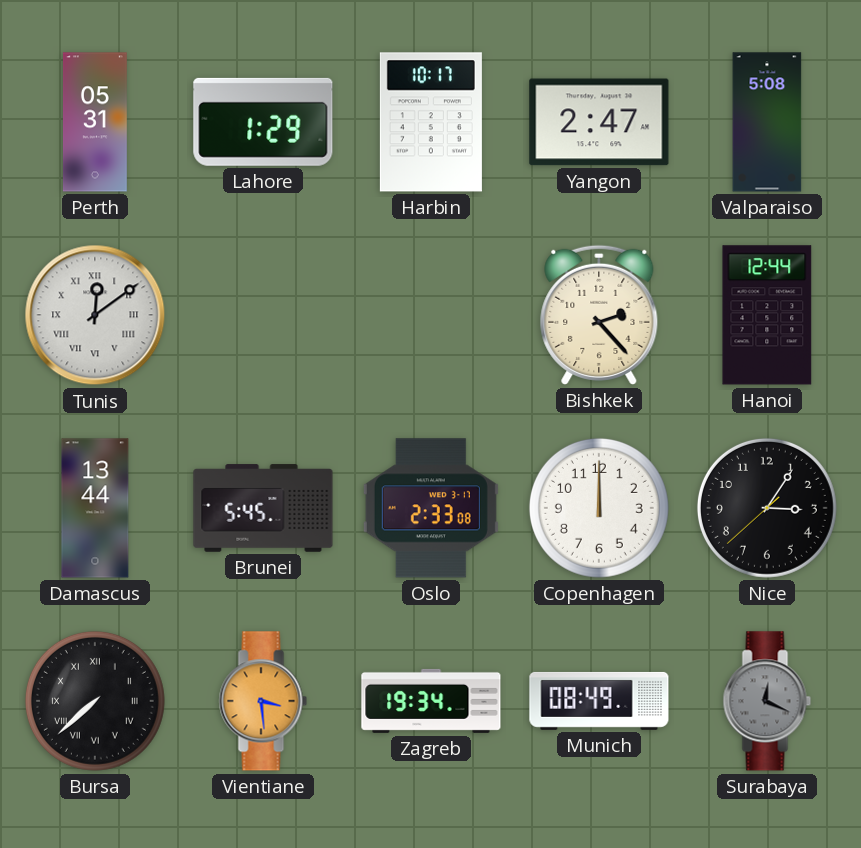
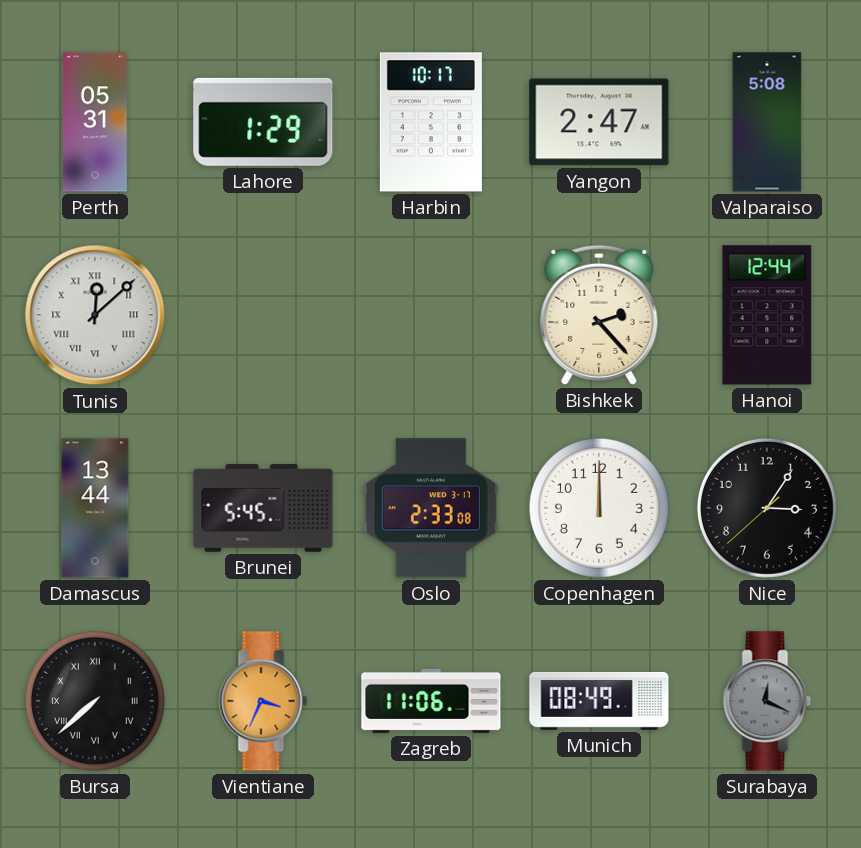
Tunis: 12:09 -> 12:08 (95, 315)
Vientiane: 3:29 -> 3:34 (263, 701)
Zagreb: 19:34 -> 11:06 (431, 701)
